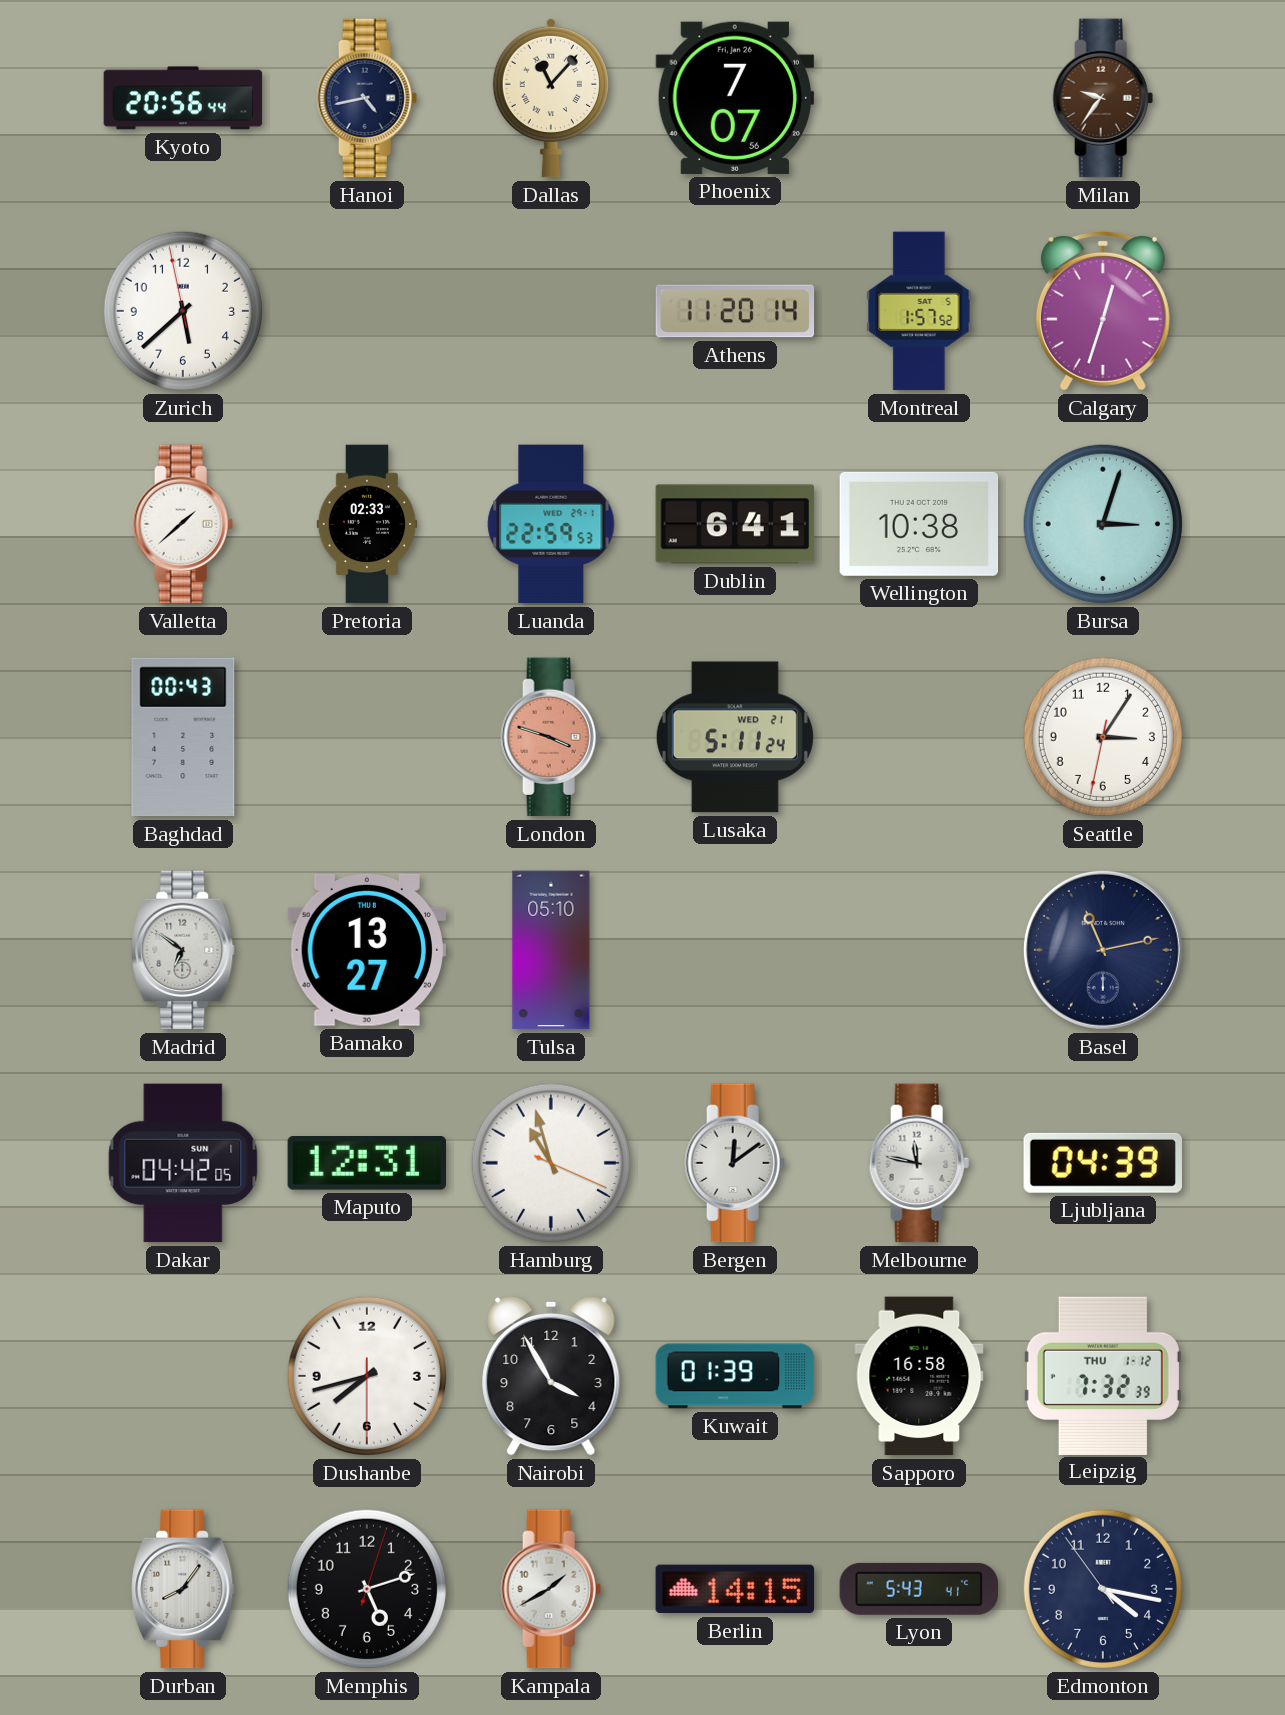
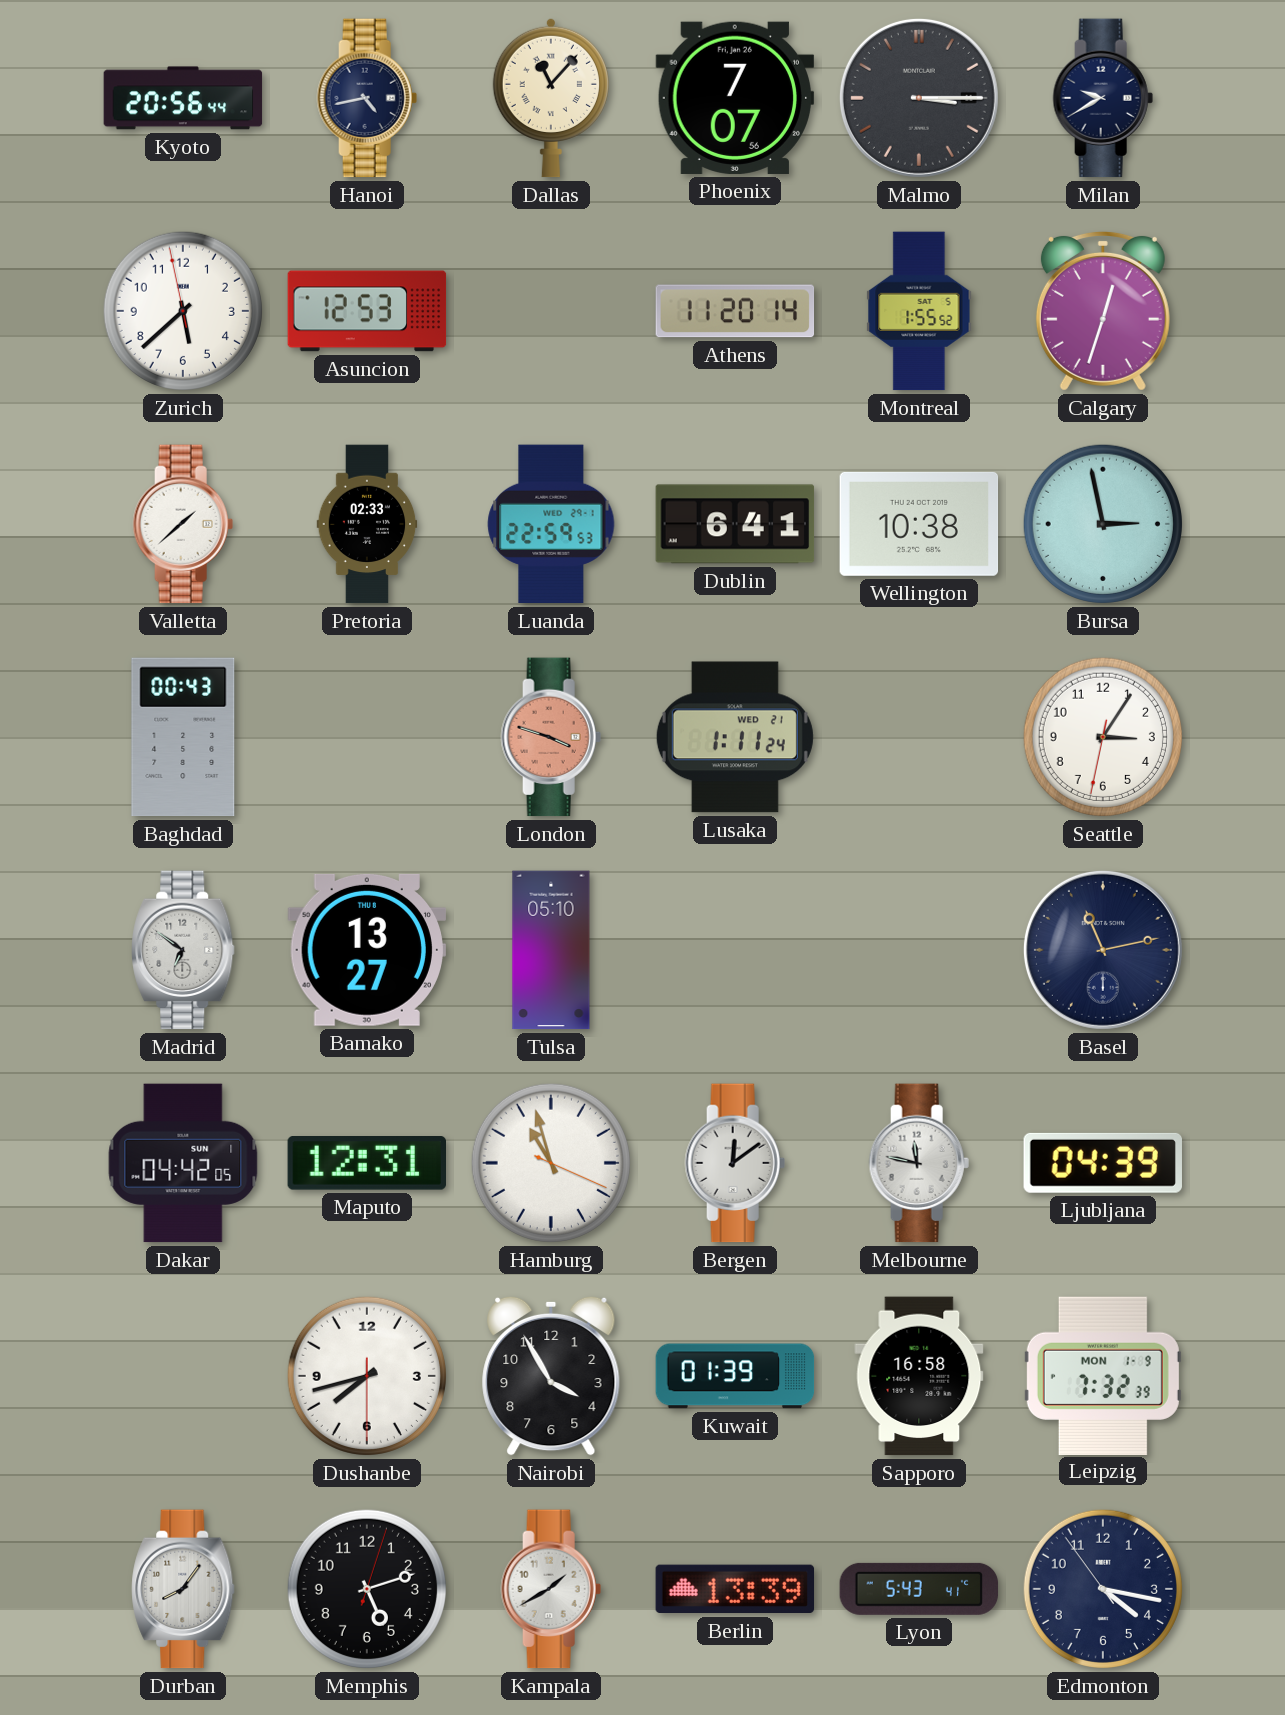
Malmo: none -> 3:15 (919, 98)
Milan: 9:36 -> 9:40 (1103, 98)
Milan dial: brown -> navy (1103, 98)
Asuncion: none -> 12:53 (367, 311)
Montreal: 1:57 -> 1:55 (919, 311)
Bursa: 3:03 -> 2:58 (1103, 524)
Lusaka: 5:11 -> 1:11 (735, 737)
Leipzig date: THU 1-12 -> MON 1-9 (1103, 1375)
Berlin: 14:15 -> 13:39 (735, 1589)
